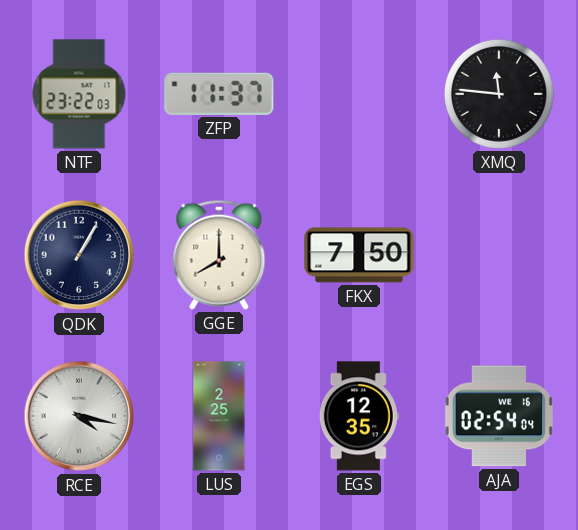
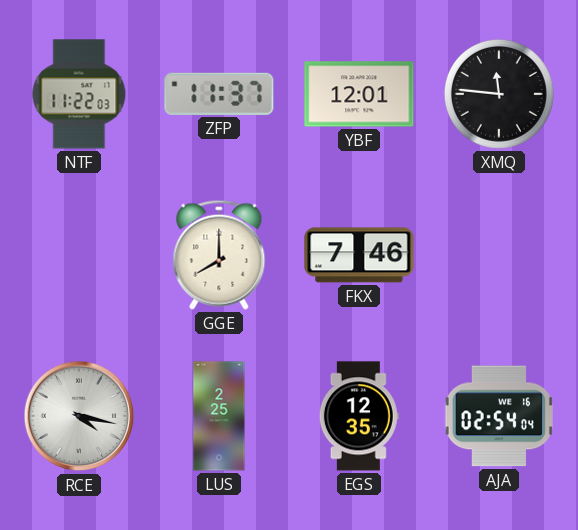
NTF: 23:22 -> 11:22 (79, 94)
YBF: none -> 12:01 (359, 94)
QDK: 1:05 -> none (79, 255)
FKX: 7:50 -> 7:46 (359, 255)
